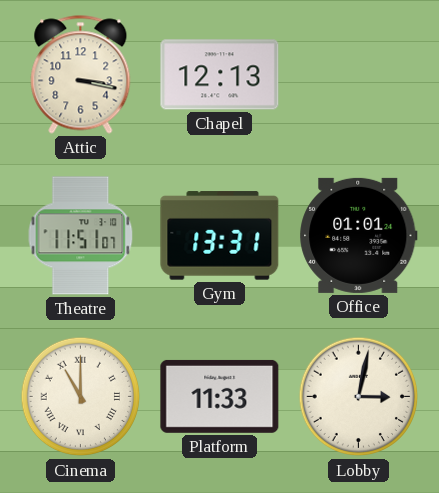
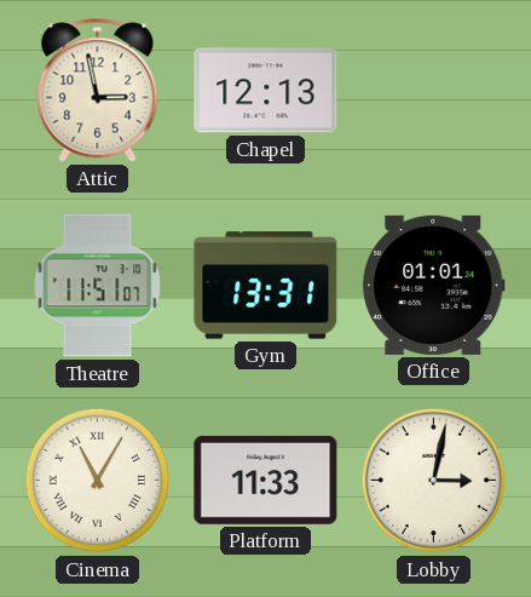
Attic: 3:17 -> 2:58 (98, 91)
Cinema: 11:00 -> 11:05 (98, 481)
